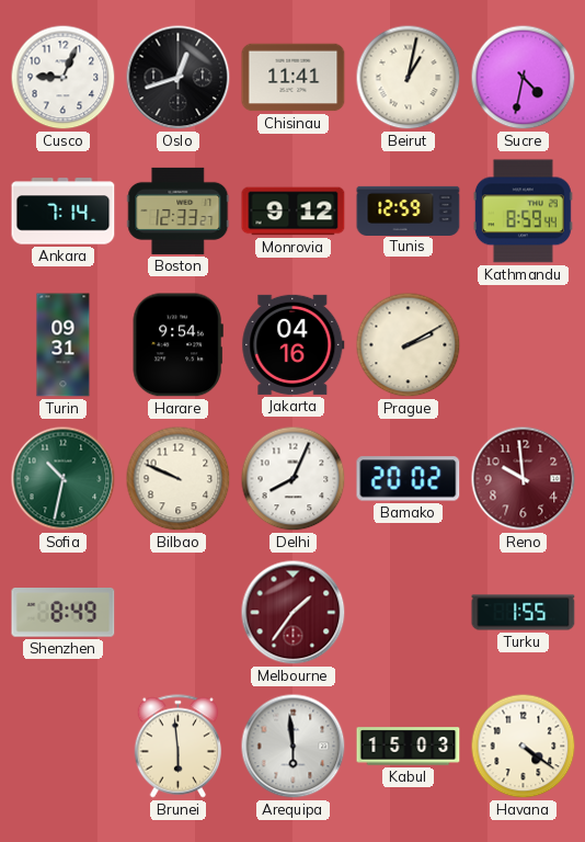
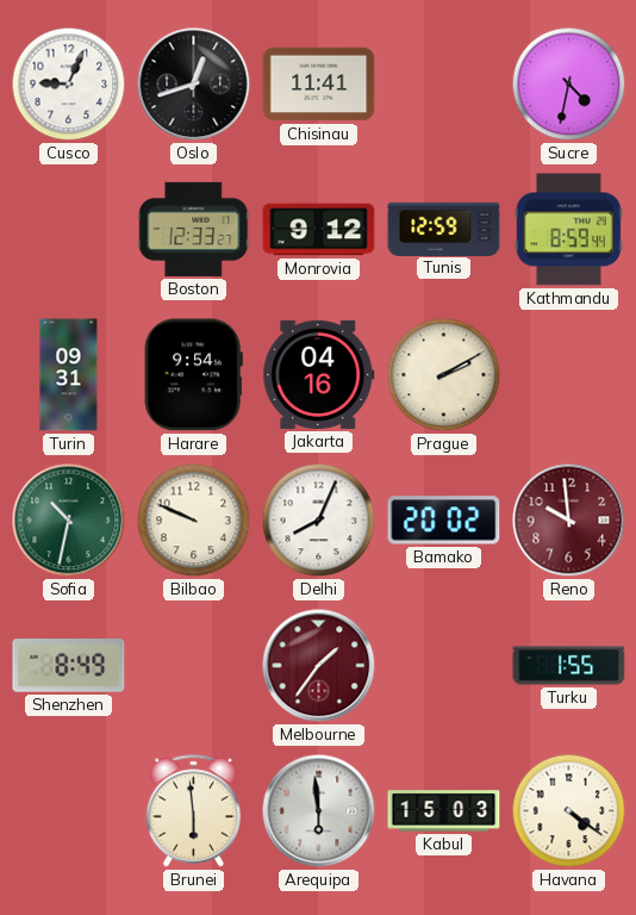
Beirut: 1:02 -> none (409, 78)
Ankara: 7:14 -> none (64, 212)
